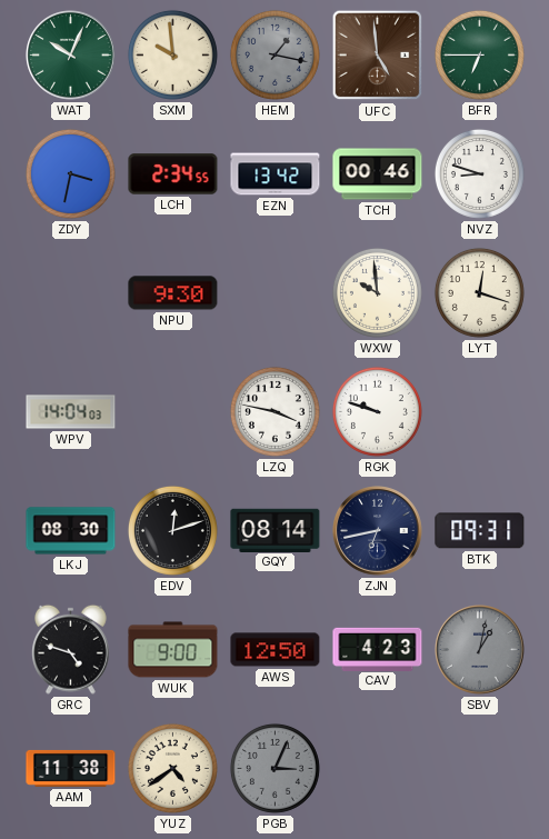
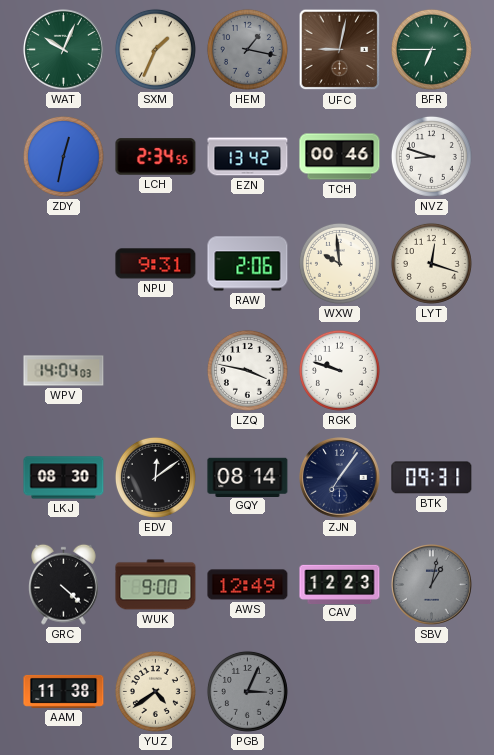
SXM: 9:59 -> 1:34 (155, 49)
UFC: 4:59 -> 9:02 (340, 50)
ZDY: 3:32 -> 12:32 (63, 156)
NPU: 9:30 -> 9:31 (156, 264)
RAW: none -> 2:06 (248, 264)
EDV: 12:12 -> 12:09 (155, 477)
ZJN: 6:43 -> 7:06 (340, 478)
GRC: 4:48 -> 4:22 (64, 584)
AWS: 12:50 -> 12:49 (248, 585)
CAV: 4:23 -> 12:23 (340, 584)
